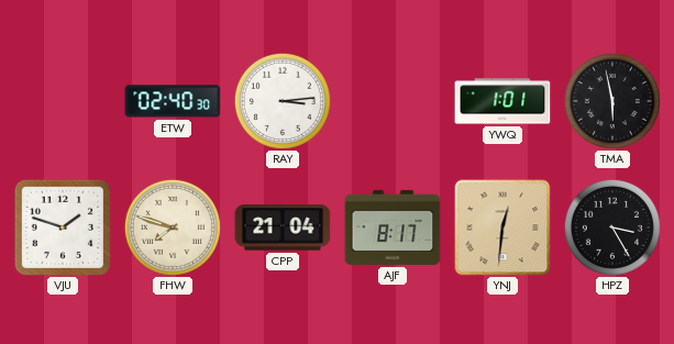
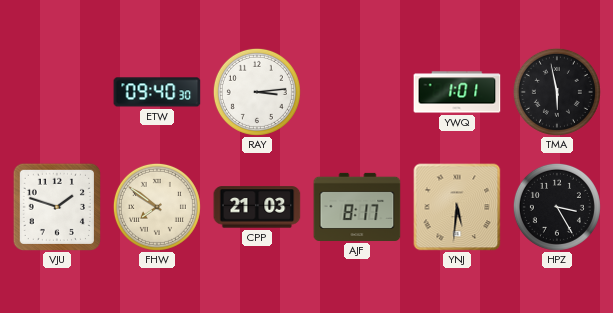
ETW: 02:40 -> 09:40 (157, 92)
FHW: 7:48 -> 7:51 (157, 207)
CPP: 21:04 -> 21:03 (257, 207)
YNJ: 12:31 -> 5:31 (457, 207)
